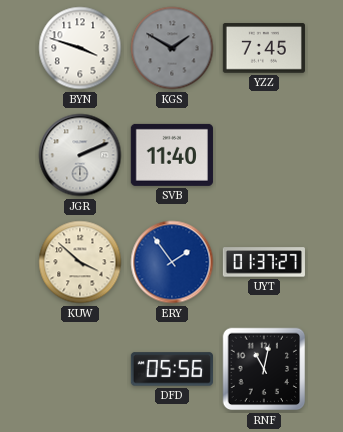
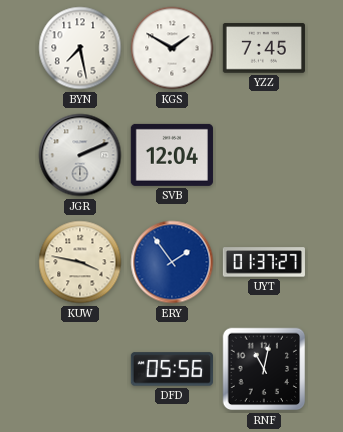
BYN: 3:48 -> 7:28 (80, 48)
KGS dial: grey -> white (172, 48)
SVB: 11:40 -> 12:04 (172, 155)
KUW: 3:52 -> 3:47 (80, 262)
